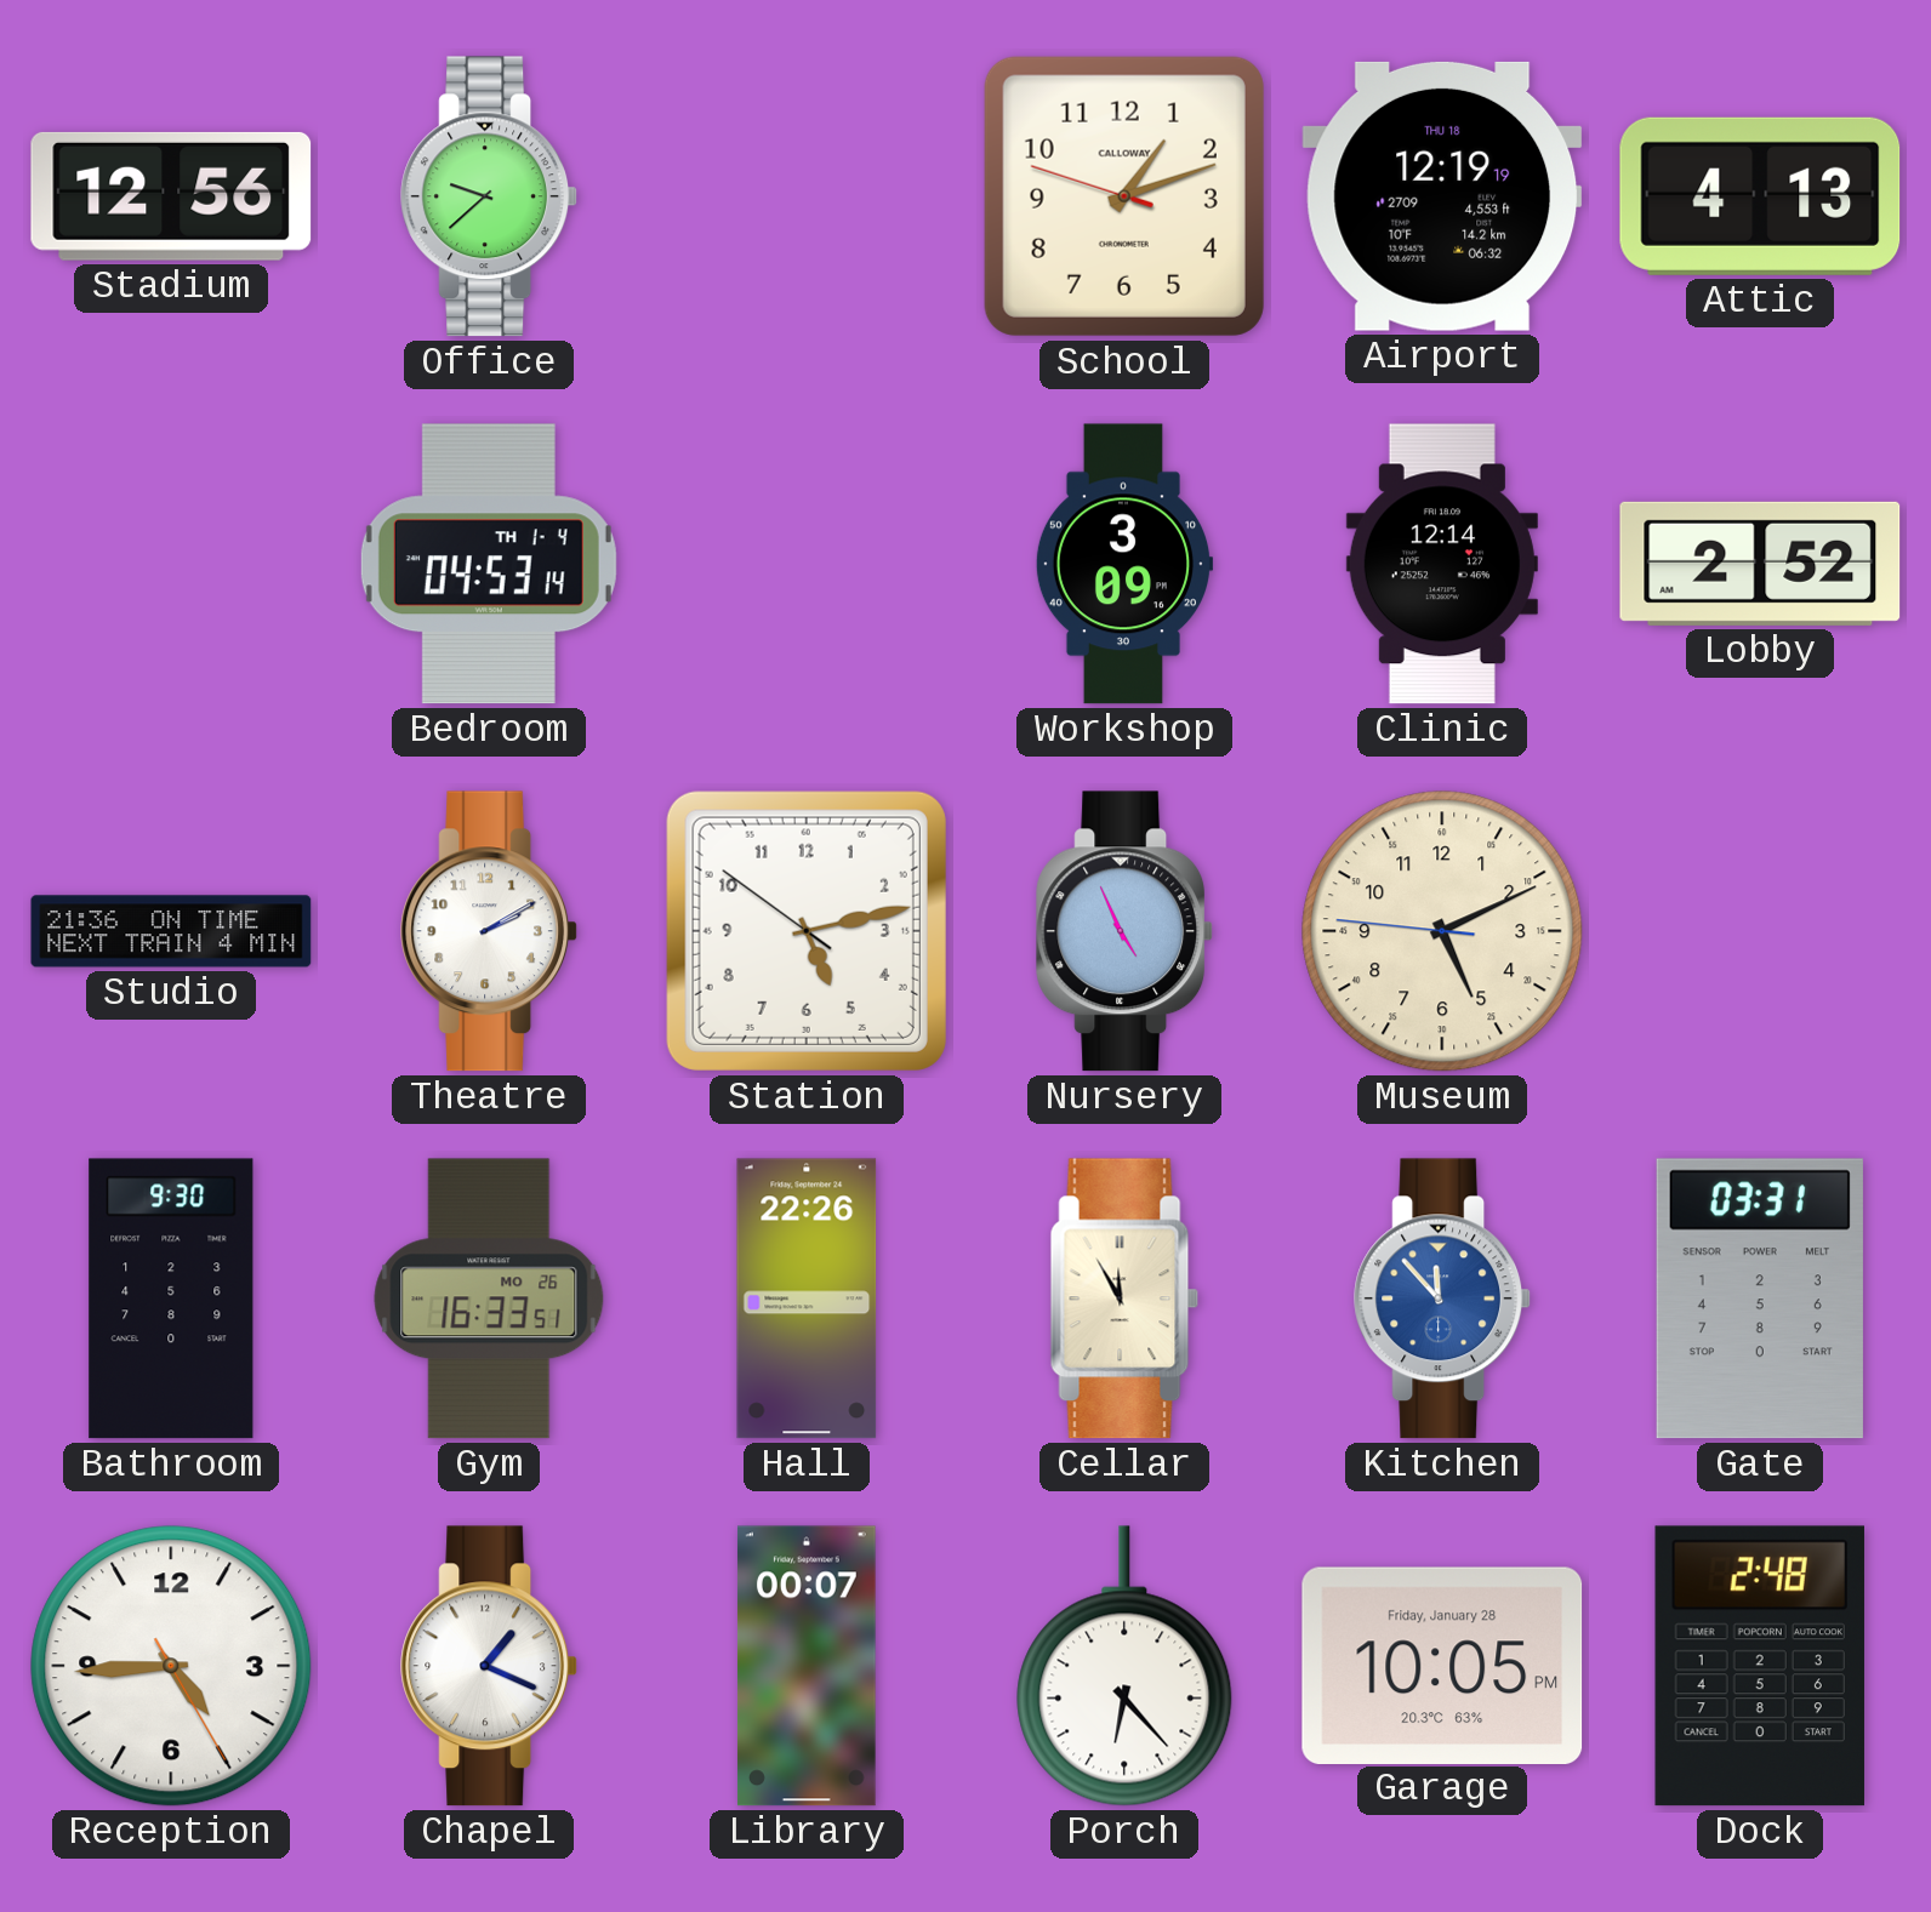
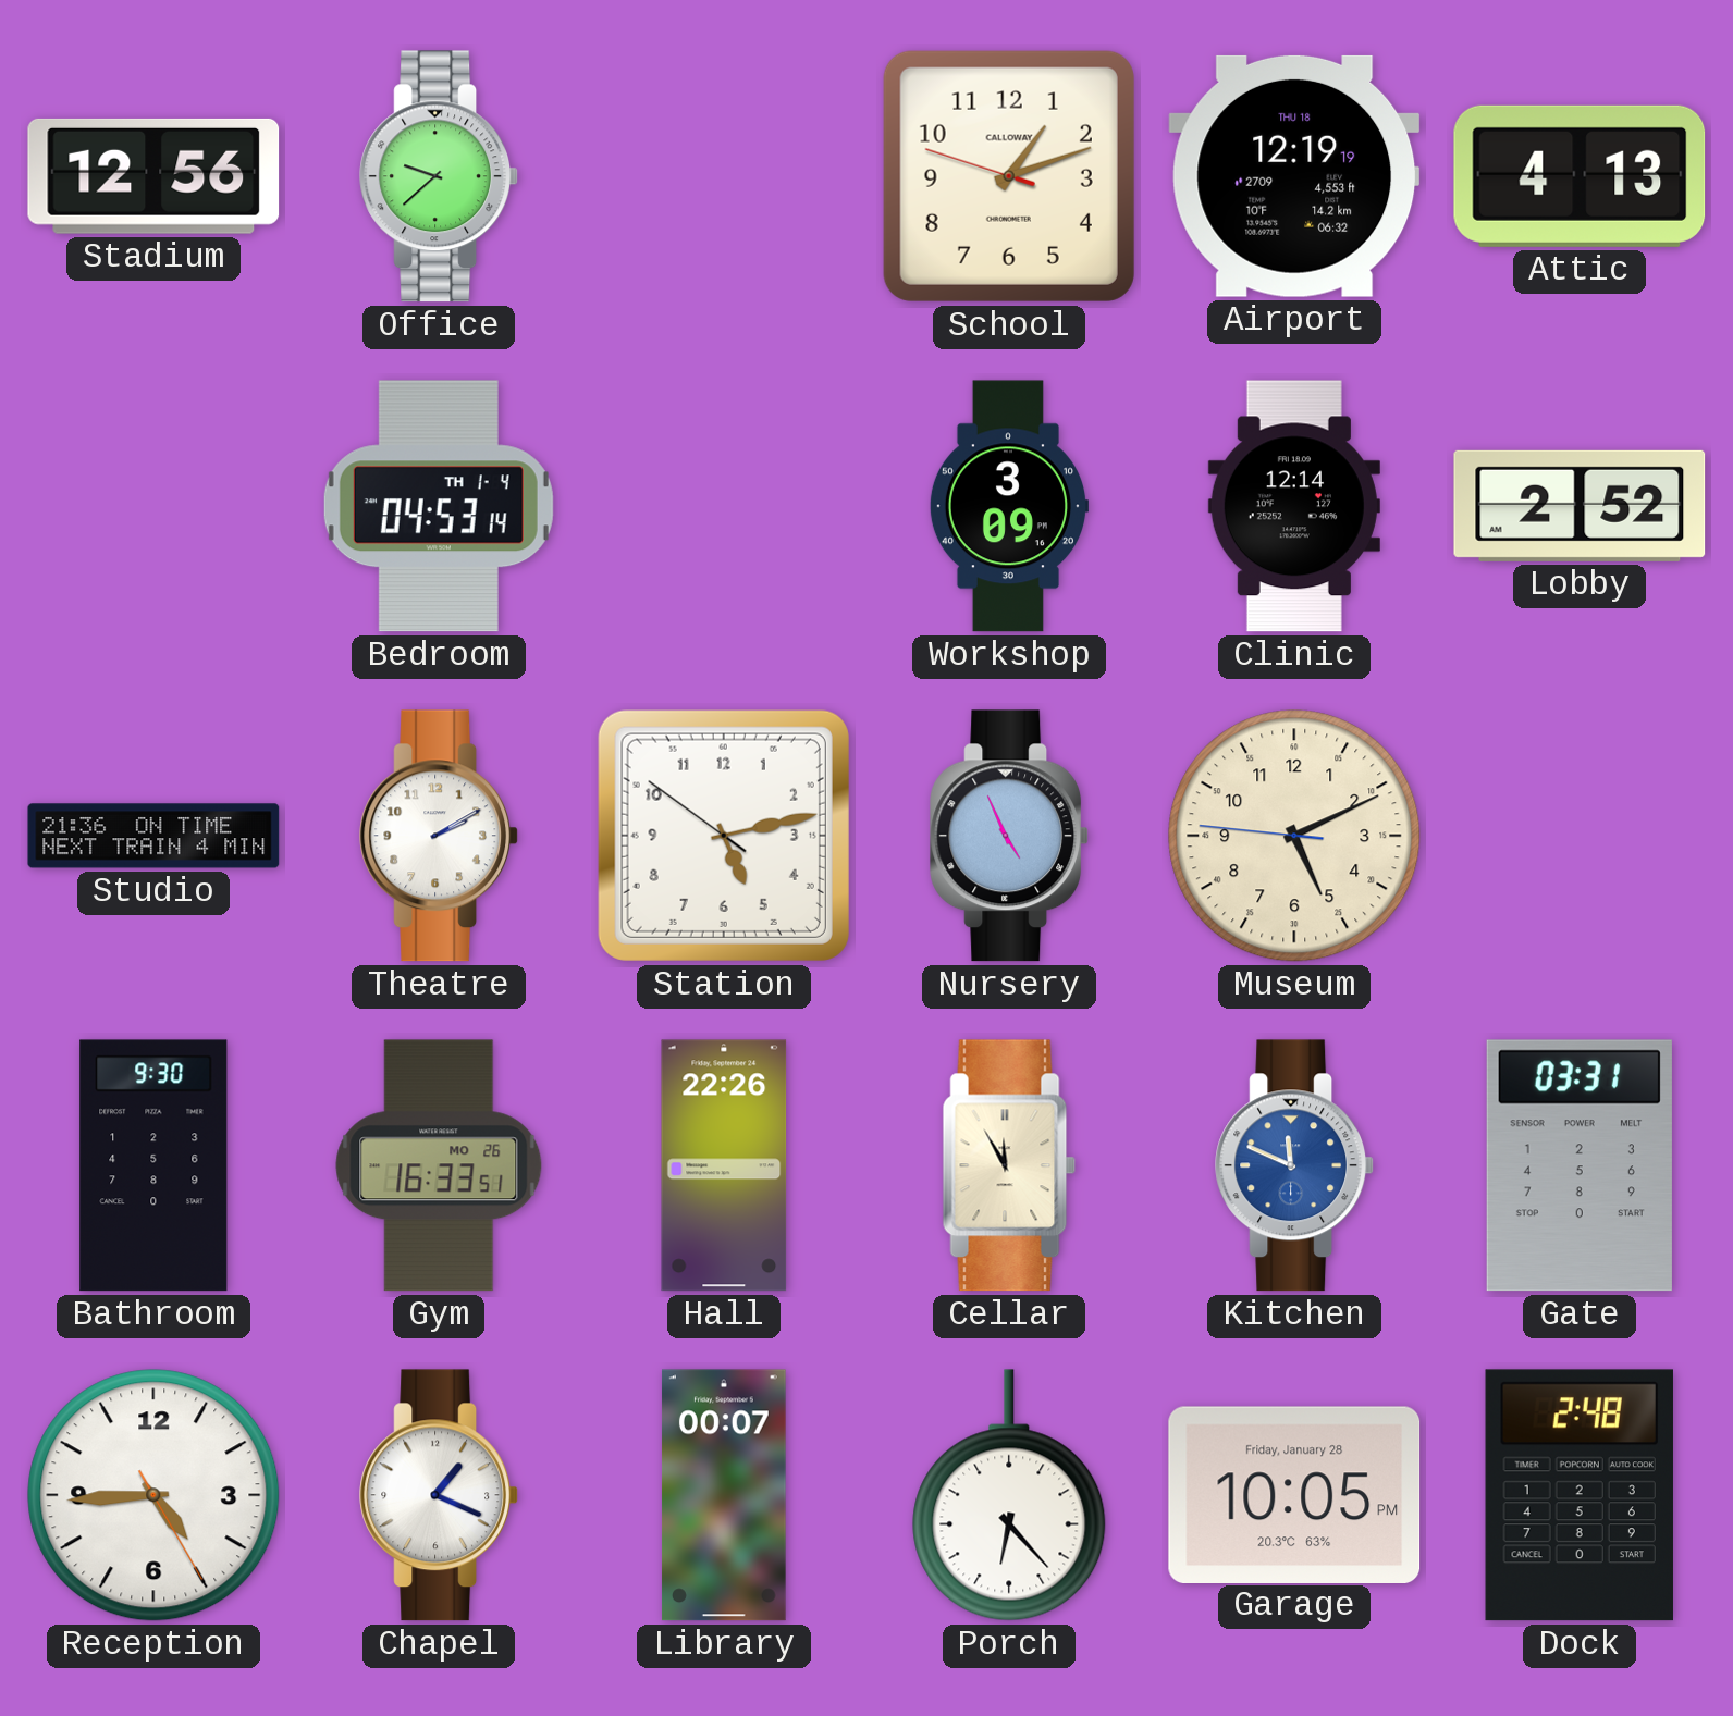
Kitchen: 11:53 -> 11:49 (1295, 1165)
